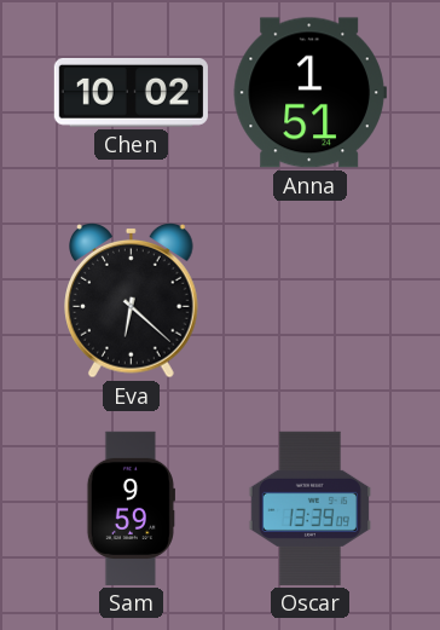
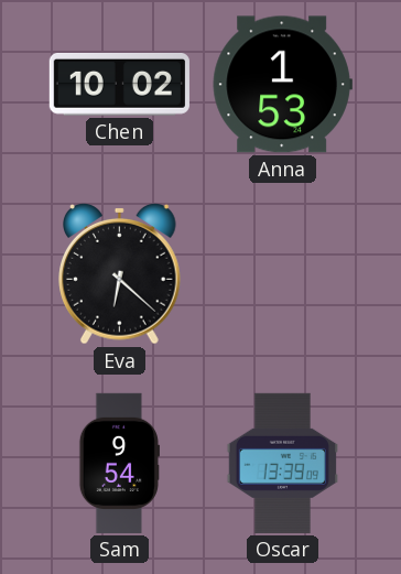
Anna: 1:51 -> 1:53 (282, 85)
Sam: 9:59 -> 9:54 (119, 463)
